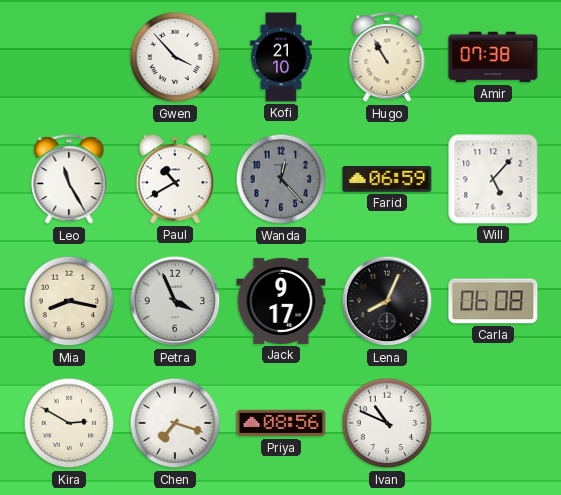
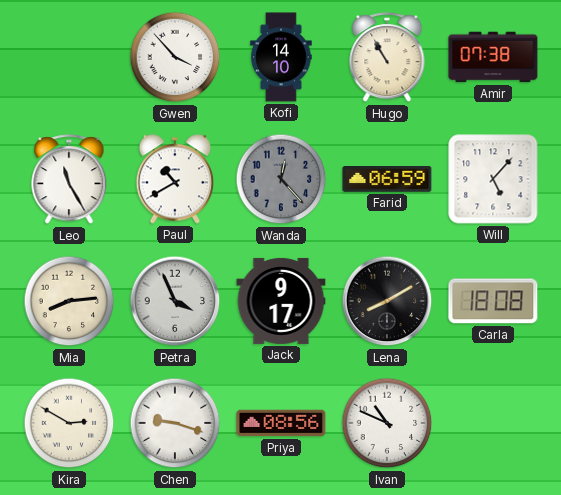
Kofi: 21:10 -> 14:10 (281, 57)
Mia: 8:17 -> 8:14 (69, 301)
Lena: 8:04 -> 8:10 (387, 301)
Carla: 06:08 -> 18:08 (493, 301)
Chen: 7:18 -> 9:18 (175, 423)
